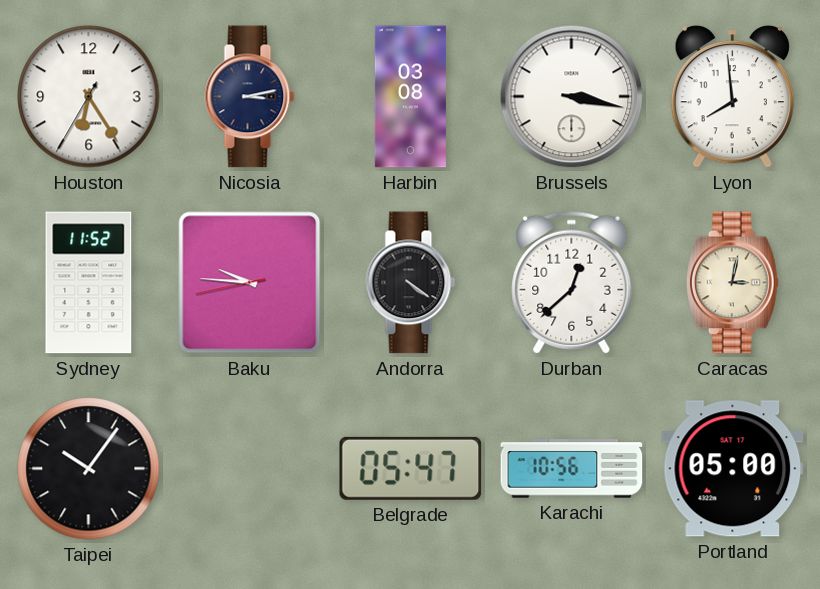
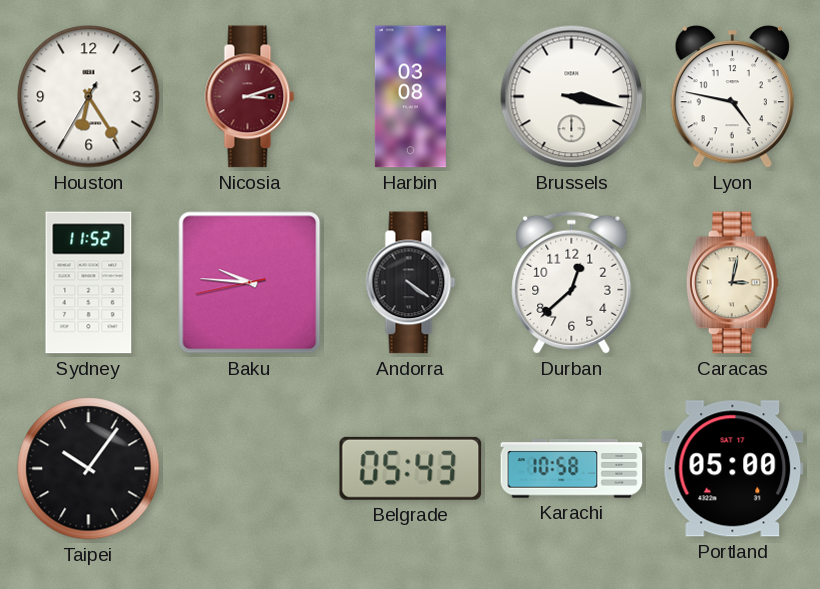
Nicosia: 3:13 -> 3:12 (250, 97)
Nicosia dial: navy -> burgundy (250, 97)
Lyon: 7:59 -> 4:47 (732, 97)
Belgrade: 05:47 -> 05:43 (411, 468)
Karachi: 10:56 -> 10:58 (572, 469)
